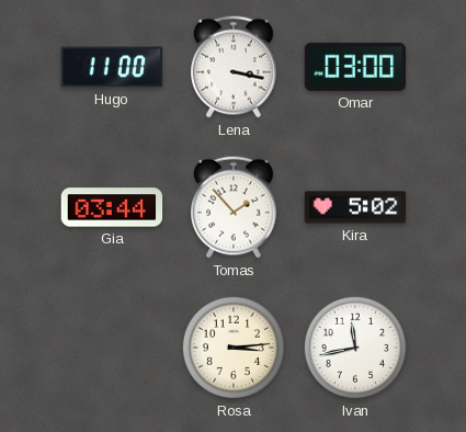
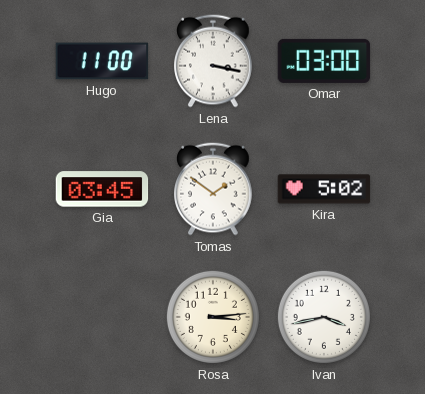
Gia: 03:44 -> 03:45 (102, 189)
Tomas: 1:53 -> 1:51 (214, 189)
Ivan: 11:43 -> 3:43 (324, 317)
